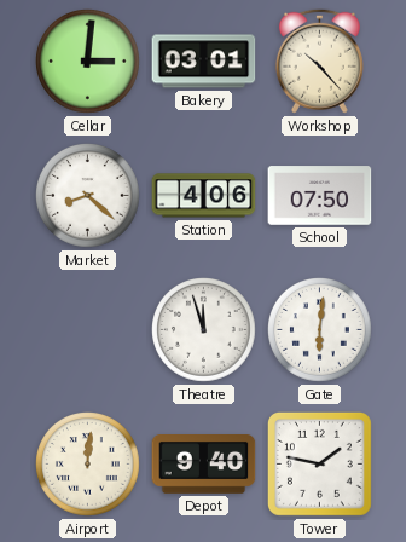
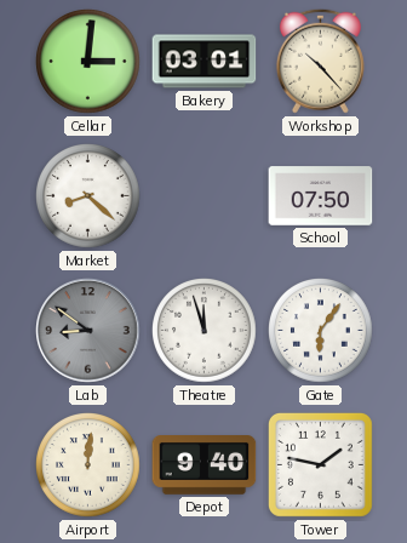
Station: 4:06 -> none (204, 196)
Lab: none -> 8:51 (88, 331)
Gate: 6:01 -> 6:06 (321, 331)
